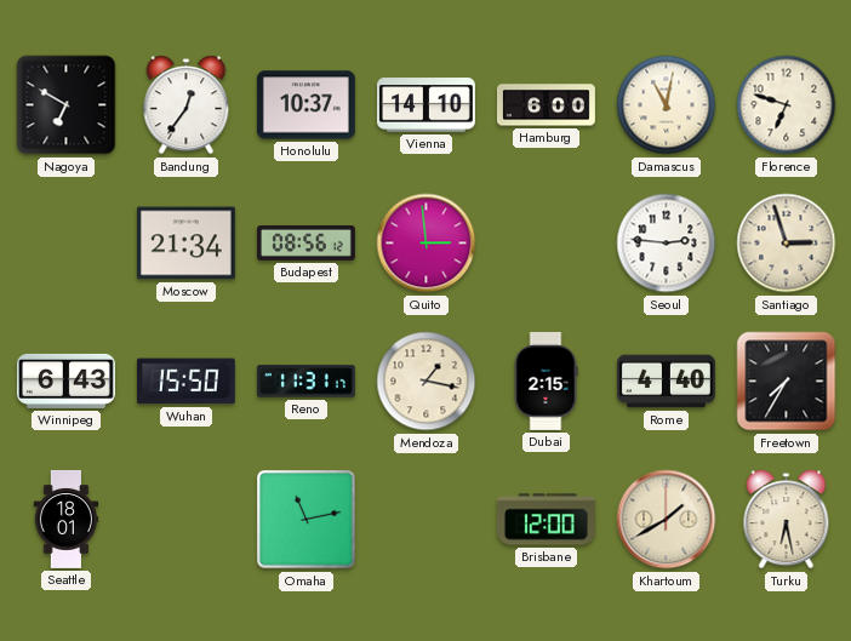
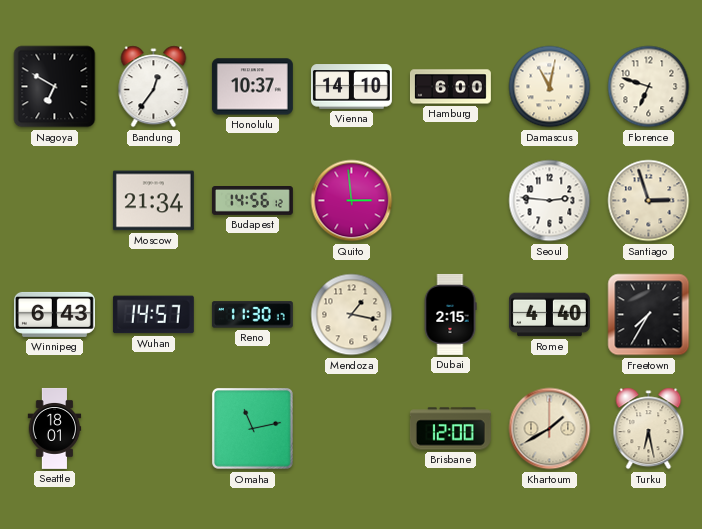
Budapest: 08:56 -> 14:56 (252, 201)
Wuhan: 15:50 -> 14:57 (153, 315)
Reno: 11:31 -> 11:30 (252, 315)
